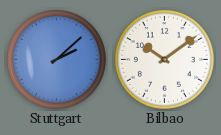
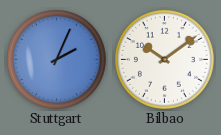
Stuttgart: 2:08 -> 2:04 (56, 59)
